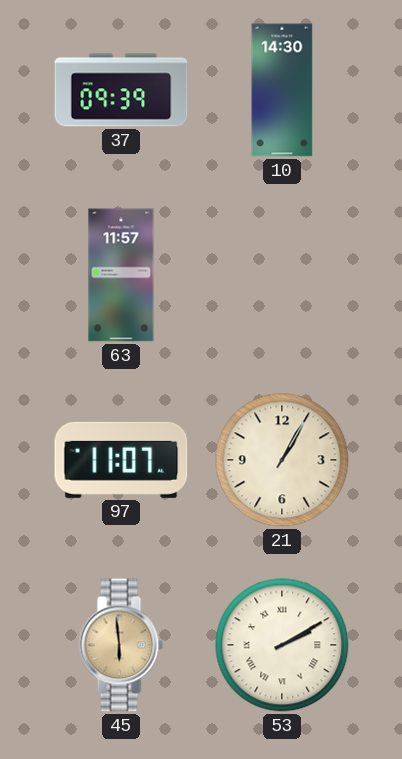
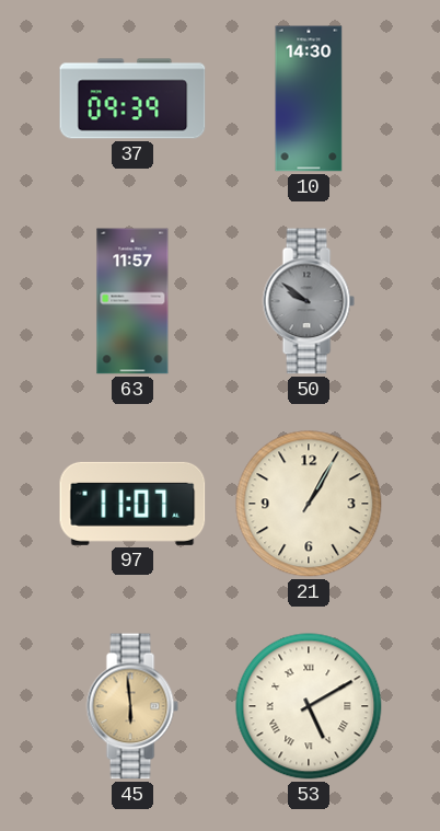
50: none -> 9:51 (309, 301)
53: 2:10 -> 5:10 (309, 706)
